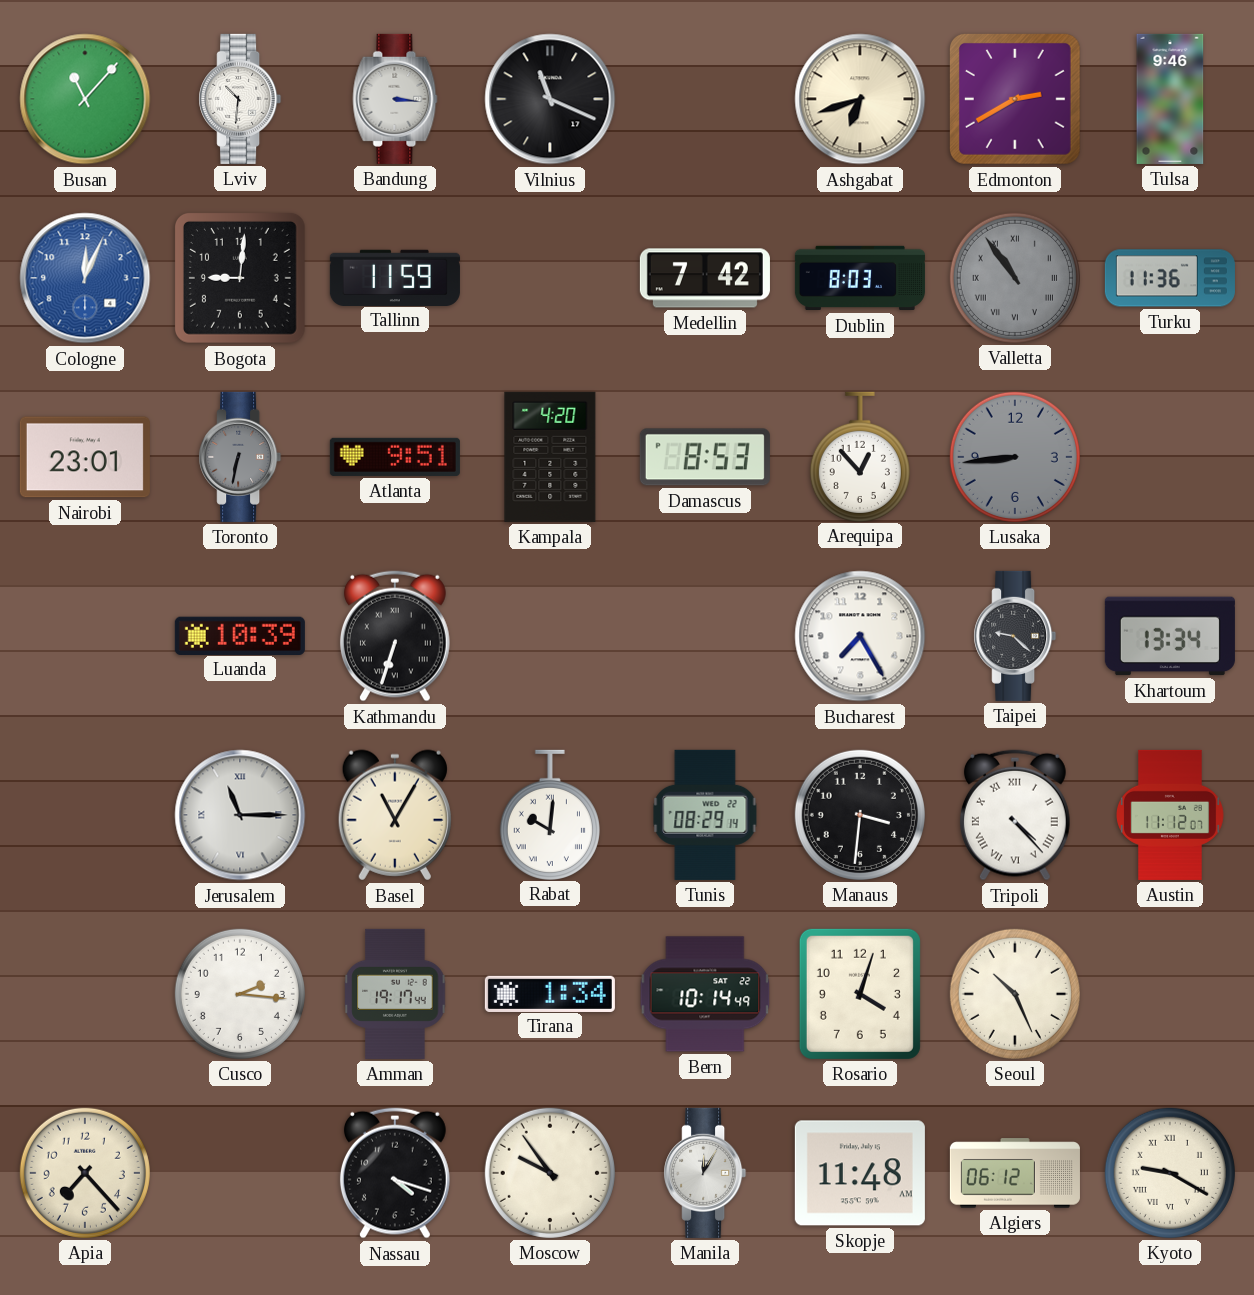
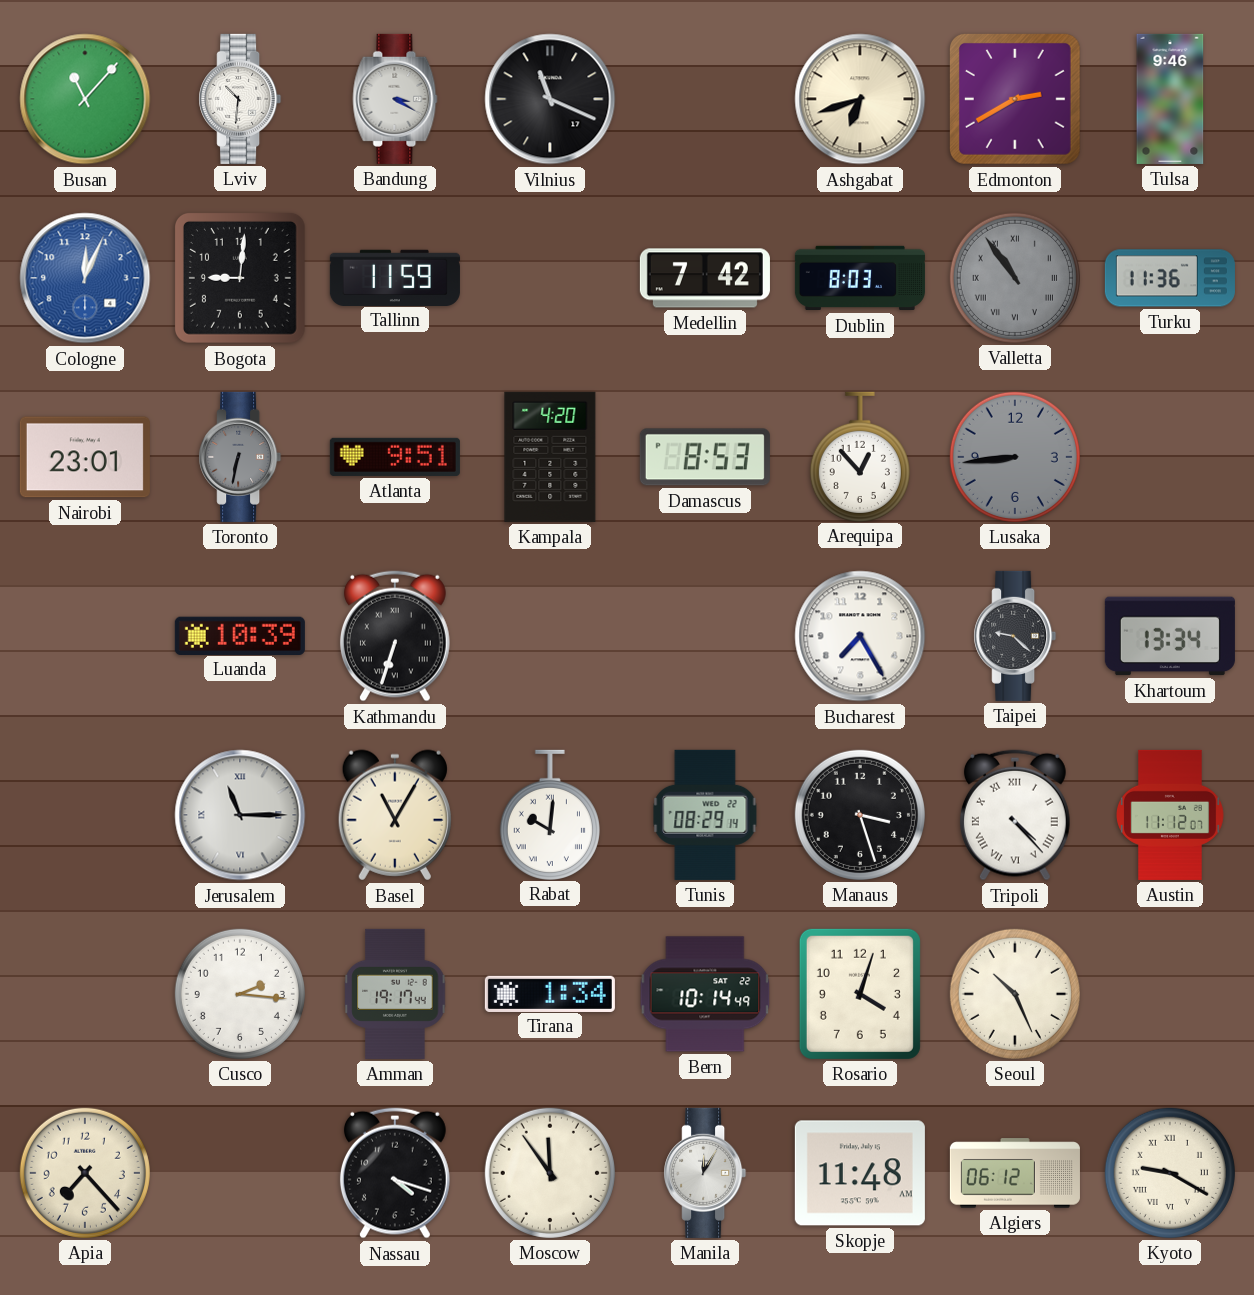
Bandung: 3:16 -> 3:20 (395, 99)
Manaus: 3:31 -> 3:27 (860, 815)
Moscow: 9:54 -> 11:54 (550, 1173)
